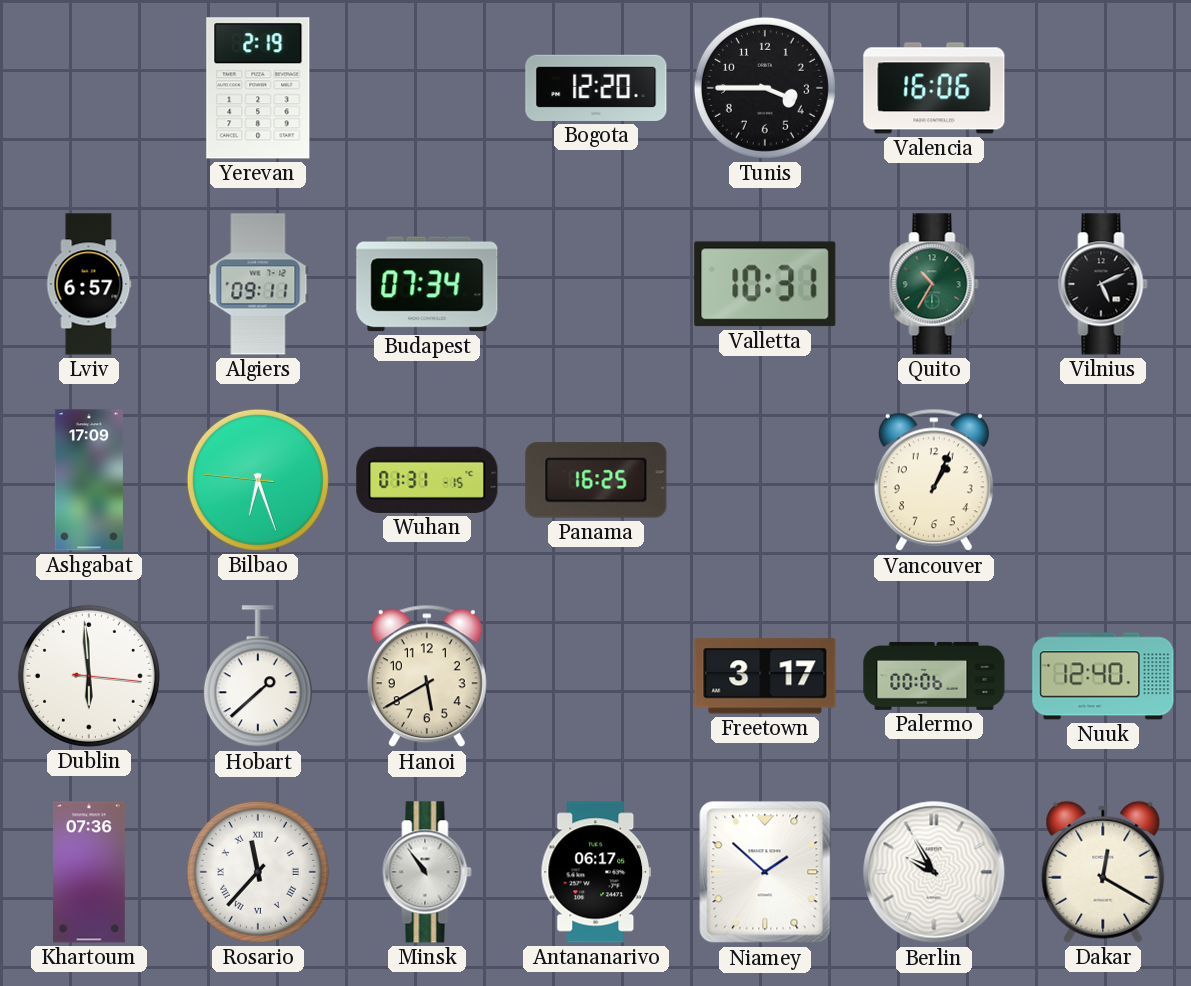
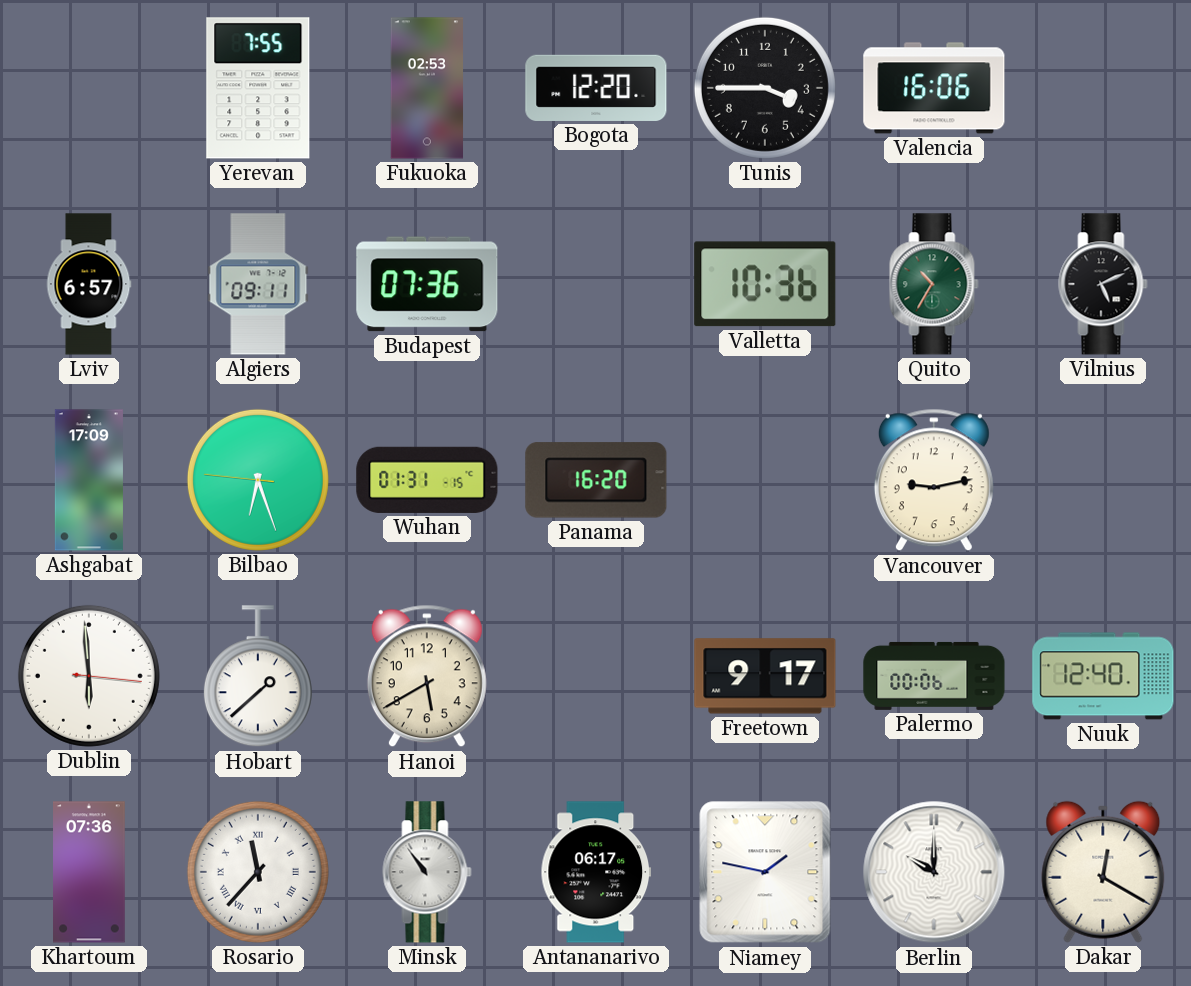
Yerevan: 2:19 -> 7:55 (258, 88)
Fukuoka: none -> 02:53 (427, 88)
Budapest: 07:34 -> 07:36 (427, 284)
Valletta: 10:31 -> 10:36 (765, 284)
Panama: 16:25 -> 16:20 (596, 480)
Vancouver: 1:04 -> 9:13 (934, 480)
Freetown: 3:17 -> 9:17 (765, 676)
Niamey: 1:52 -> 1:47 (765, 872)
Berlin: 9:55 -> 10:00 (934, 872)
